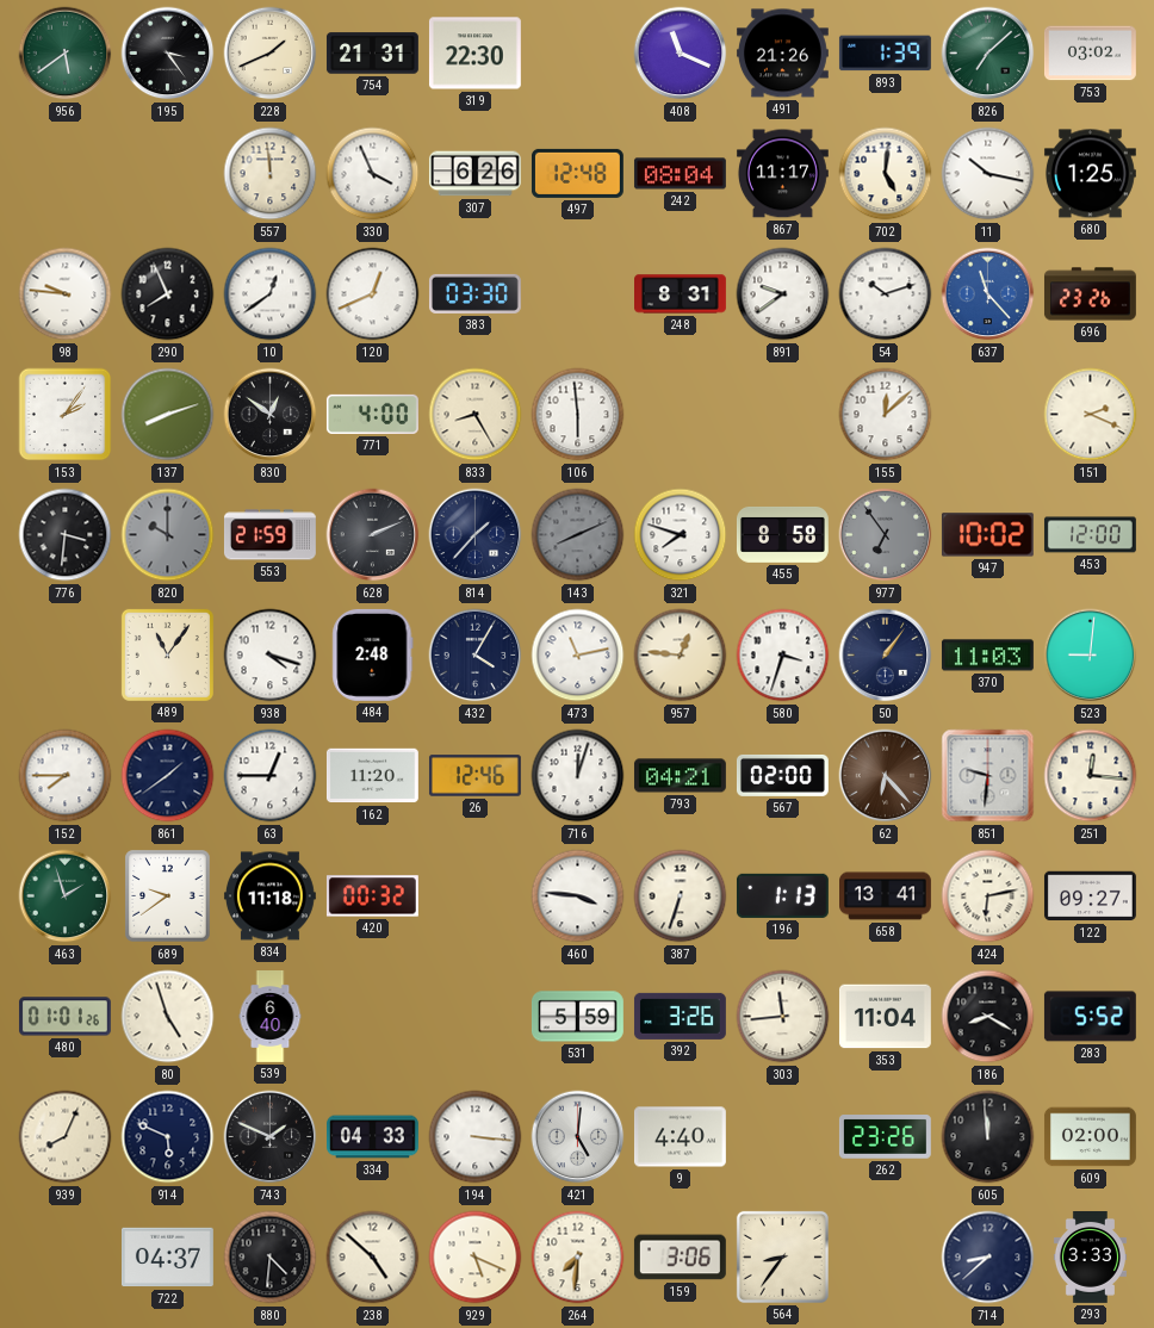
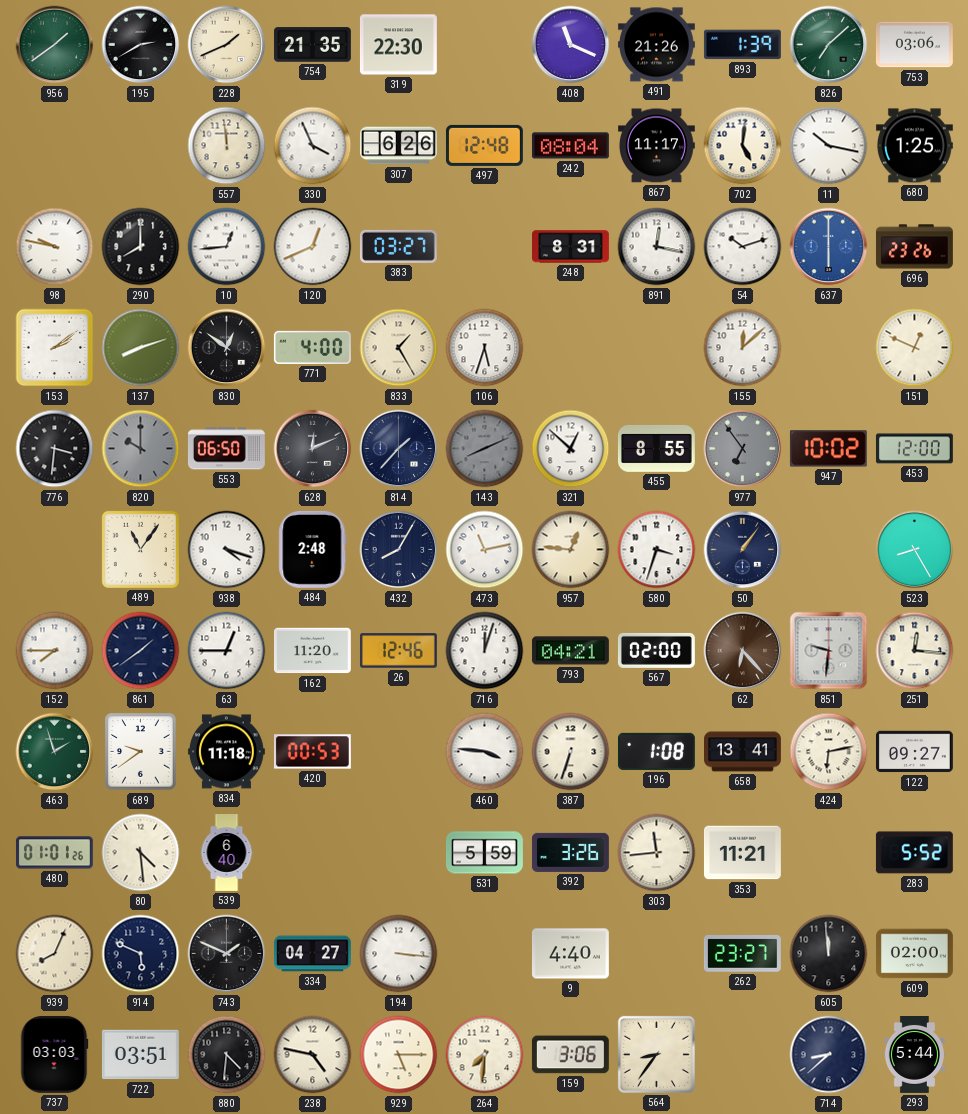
956: 5:39 -> 1:39 (55, 45)
195: 3:24 -> 2:40 (141, 45)
754: 21:31 -> 21:35 (312, 45)
753: 03:02 -> 03:06 (914, 45)
98: 9:46 -> 9:47 (55, 247)
290: 7:56 -> 8:00 (141, 247)
10: 12:39 -> 12:44 (227, 247)
383: 03:30 -> 03:27 (398, 246)
891: 9:39 -> 12:17 (657, 247)
637: 11:23 -> 6:00 (829, 247)
153: 2:06 -> 2:09 (55, 348)
833: 8:25 -> 1:25 (399, 348)
106: 5:59 -> 5:33 (485, 348)
151: 2:19 -> 12:49 (915, 348)
553: 21:59 -> 06:50 (226, 449)
628: 2:11 -> 12:11 (313, 449)
321: 7:48 -> 12:52 (571, 449)
455: 8:58 -> 8:55 (656, 448)
432: 4:05 -> 8:05 (399, 550)
370: 11:03 -> none (987, 656)
523: 9:01 -> 8:25 (915, 550)
420: 00:32 -> 00:53 (312, 752)
196: 1:13 -> 1:08 (656, 751)
80: 4:57 -> 4:29 (141, 853)
353: 11:04 -> 11:21 (742, 853)
186: 8:20 -> none (988, 1017)
334: 04:33 -> 04:27 (313, 954)
421: 5:01 -> none (578, 1137)
262: 23:26 -> 23:27 (742, 954)
737: none -> 03:03 (54, 1054)
722: 04:37 -> 03:51 (140, 1055)
238: 4:52 -> 4:47 (313, 1055)
929: 5:19 -> 5:15 (399, 1055)
293: 3:33 -> 5:44 (914, 1055)
